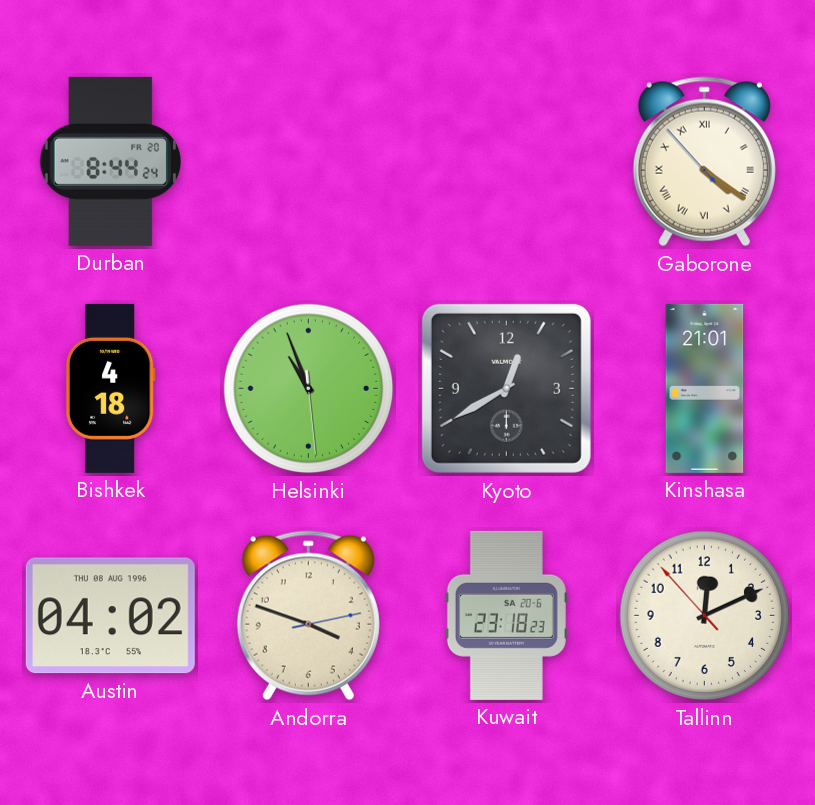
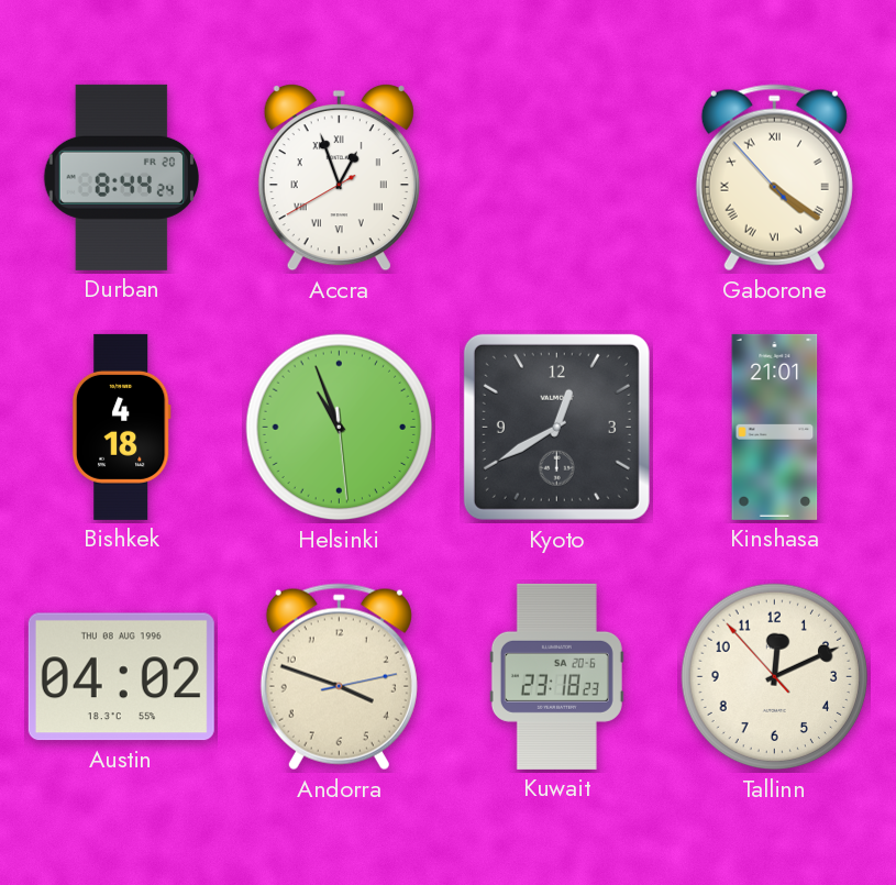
Accra: none -> 12:56 (339, 178)
